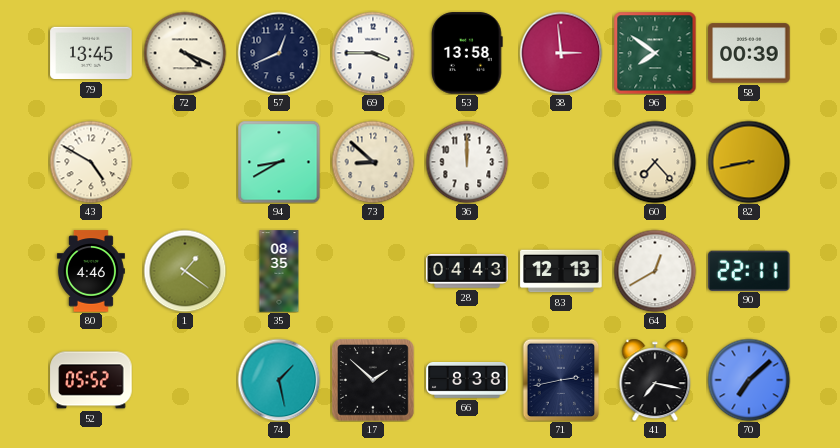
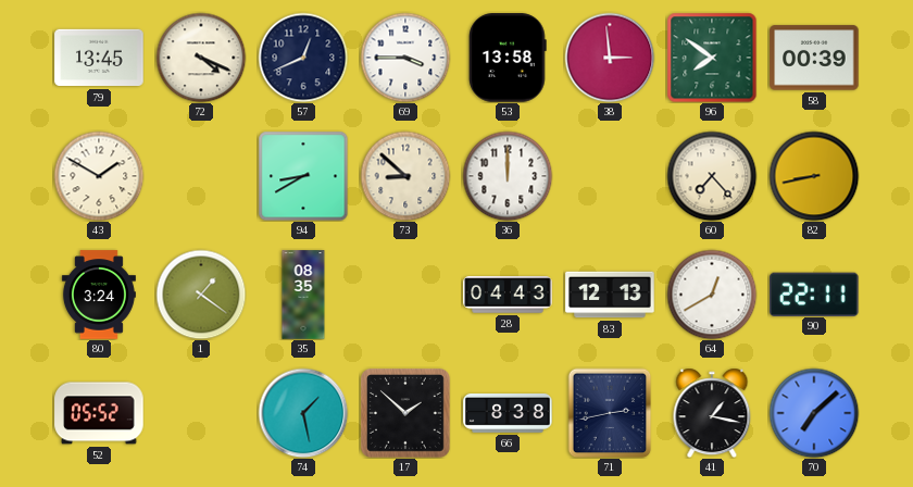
43: 4:50 -> 1:50 (99, 176)
80: 4:46 -> 3:24 (99, 295)
41: 7:17 -> 1:17 (712, 413)
